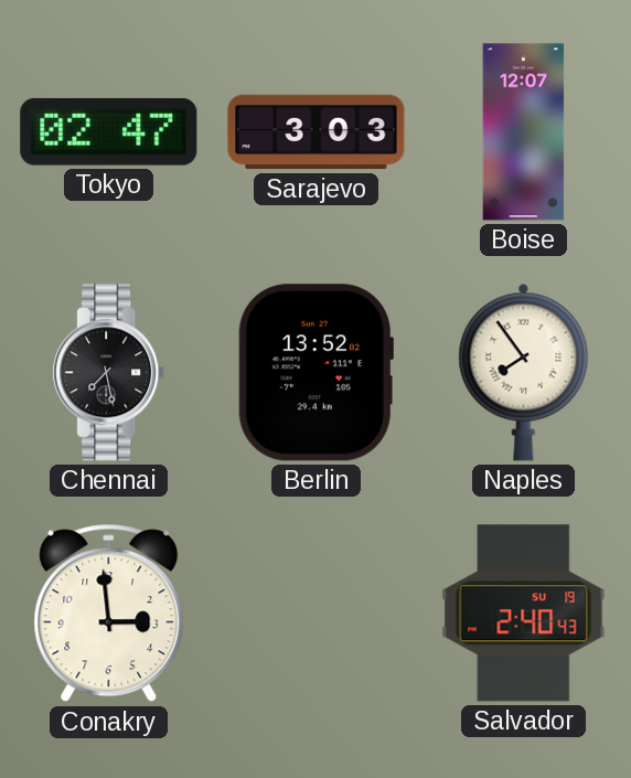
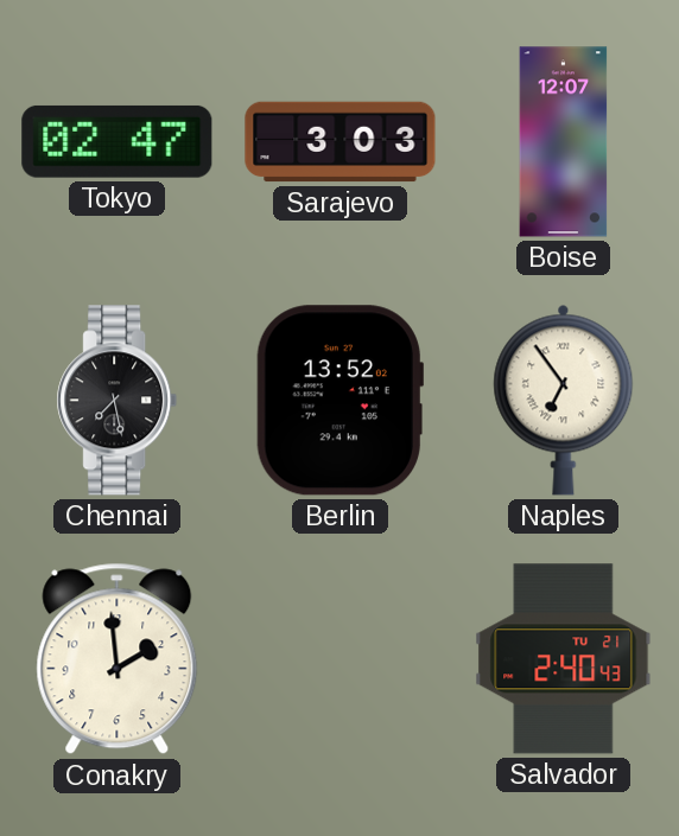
Naples: 7:54 -> 6:54 (564, 400)
Conakry: 2:59 -> 1:59 (118, 659)
Salvador date: SU 19 -> TU 21 (564, 659)
